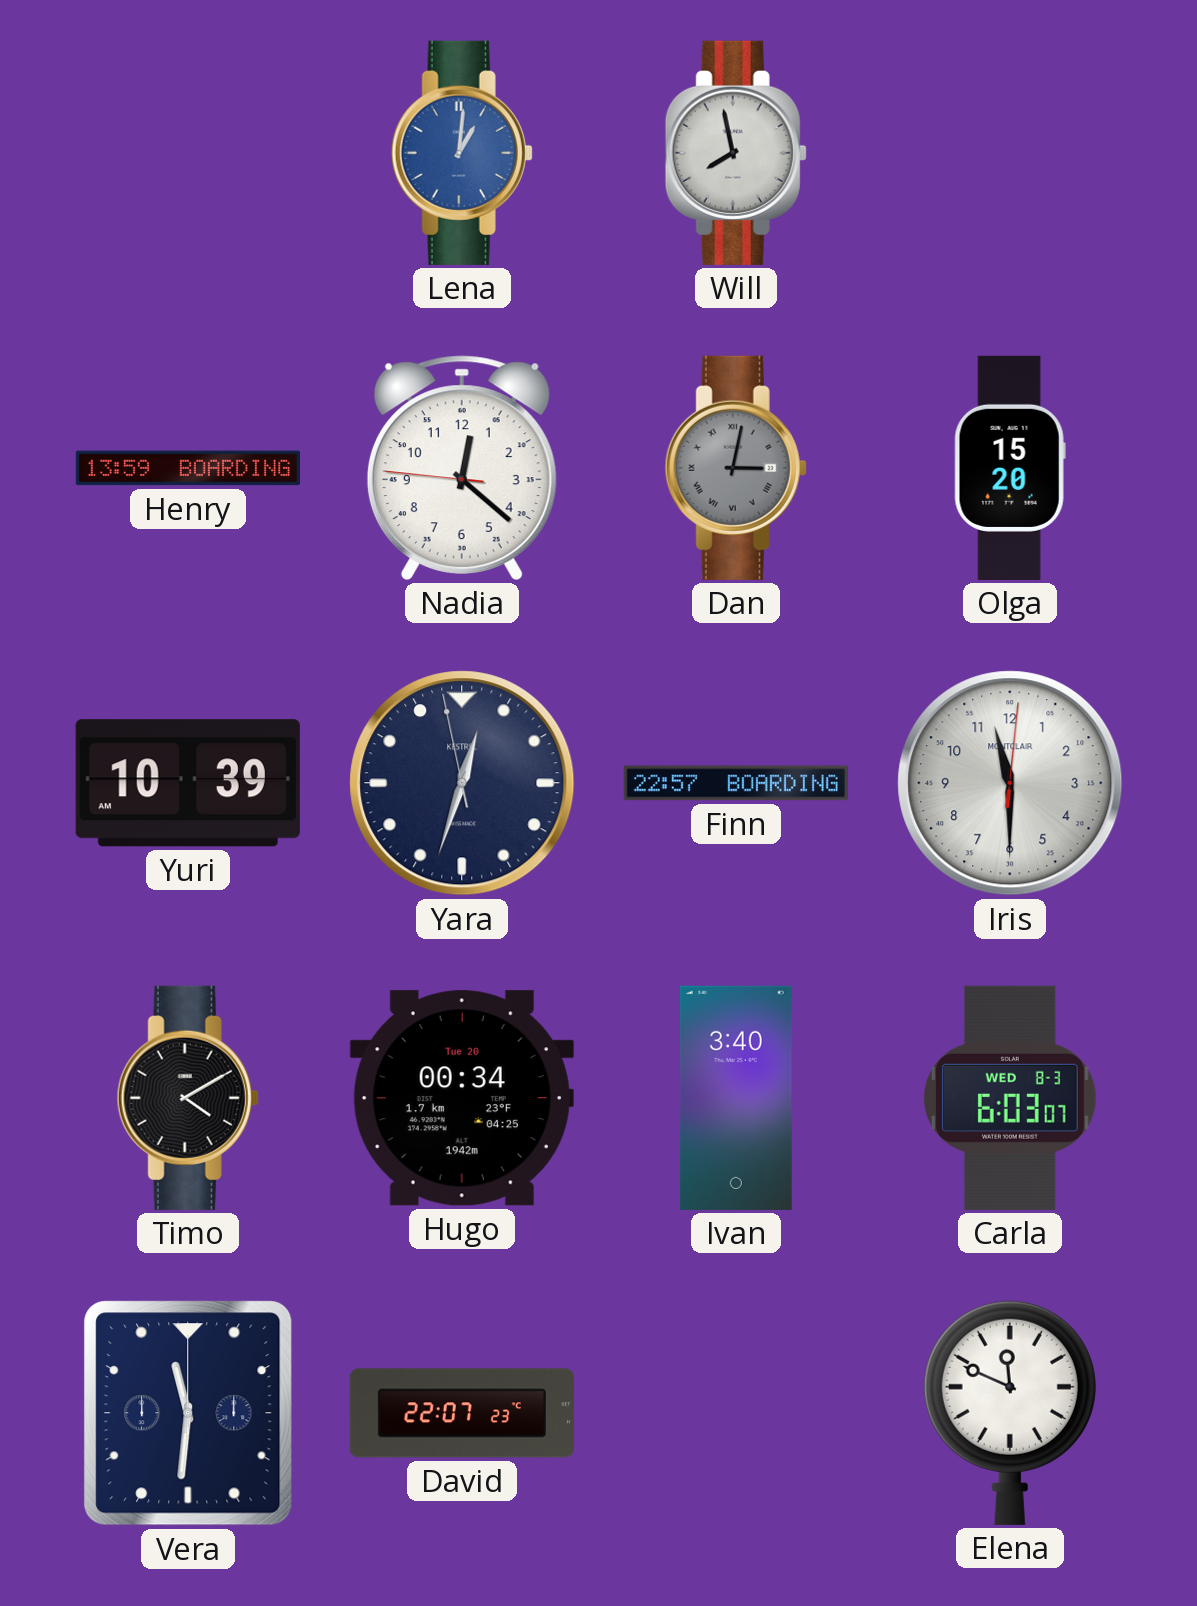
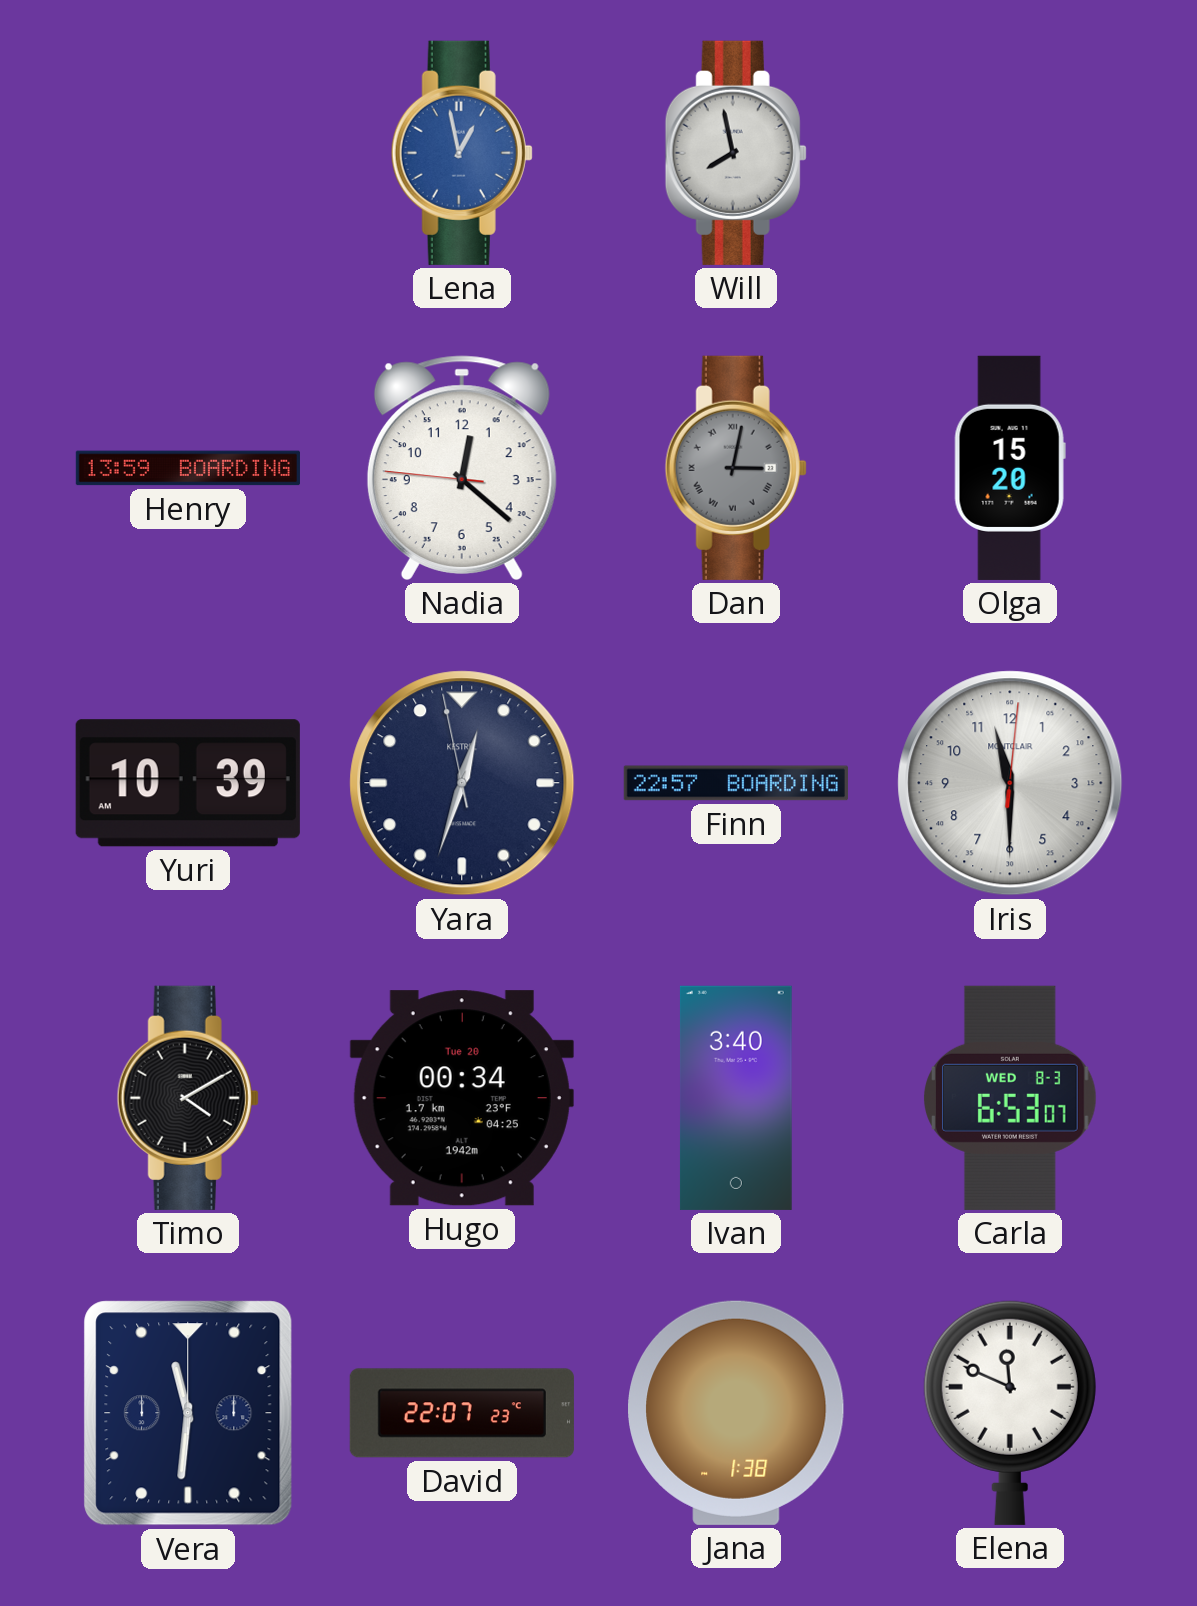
Lena: 1:01 -> 12:58 (462, 153)
Carla: 6:03 -> 6:53 (1011, 1098)
Jana: none -> 1:38 (737, 1413)
